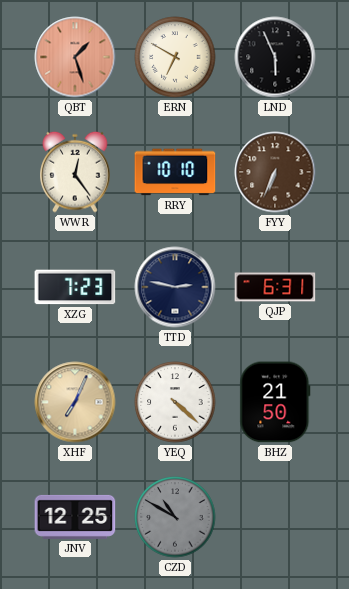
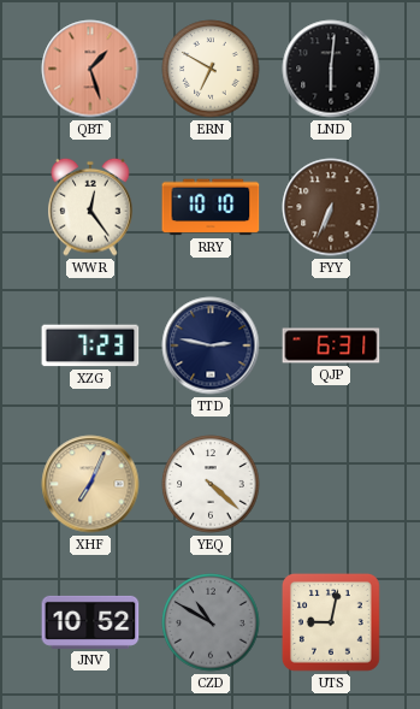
LND: 5:56 -> 6:01 (331, 69)
BHZ: 21:50 -> none (275, 402)
JNV: 12:25 -> 10:52 (90, 622)
UTS: none -> 9:02 (332, 624)
